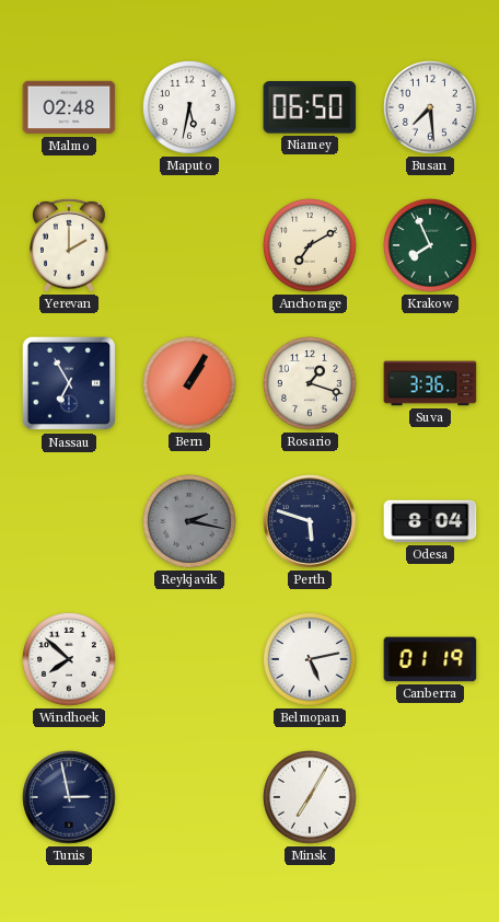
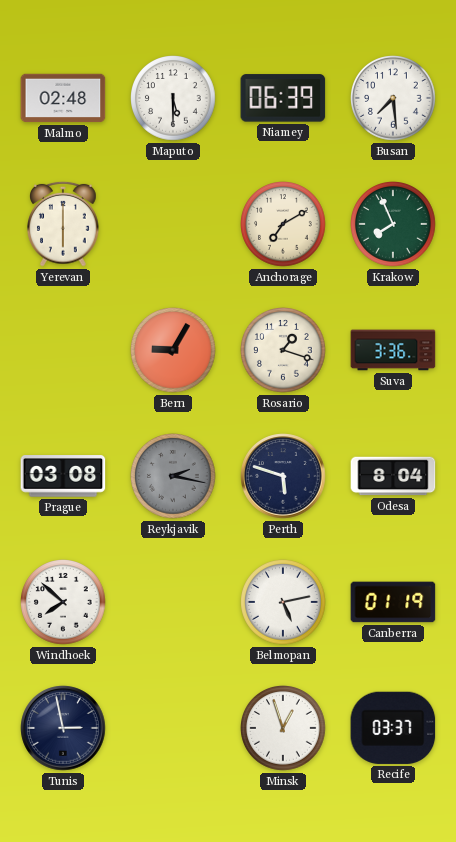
Maputo: 5:32 -> 5:30 (173, 98)
Niamey: 06:50 -> 06:39 (283, 98)
Yerevan: 2:00 -> 6:00 (64, 224)
Nassau: 6:55 -> none (69, 383)
Bern: 1:05 -> 9:05 (173, 350)
Prague: none -> 03:08 (63, 476)
Minsk: 7:05 -> 12:57 (283, 728)
Recife: none -> 03:37 (393, 728)
